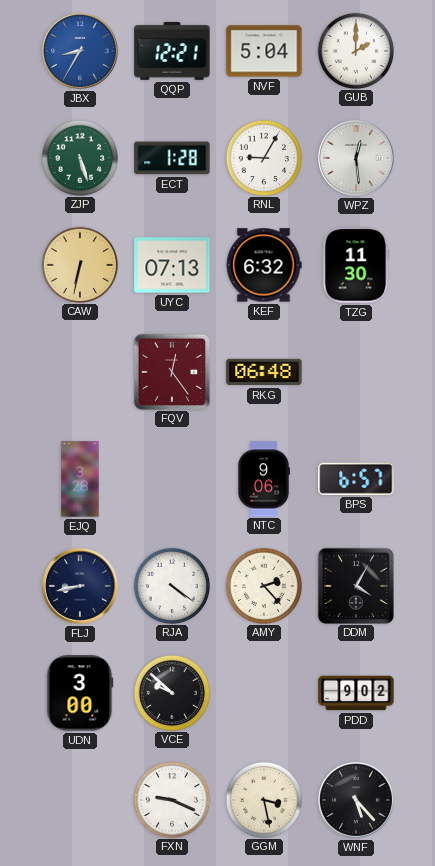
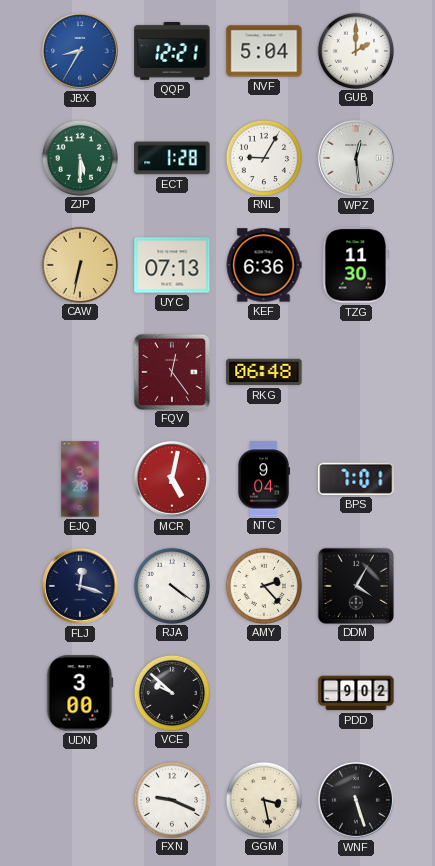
ZJP: 5:27 -> 5:30 (79, 157)
KEF: 6:32 -> 6:36 (264, 265)
MCR: none -> 5:02 (172, 479)
NTC: 9:06 -> 9:04 (263, 479)
BPS: 6:57 -> 7:01 (356, 479)
FLJ: 8:43 -> 12:18 (80, 586)
WNF: 5:23 -> 5:27 (356, 800)
